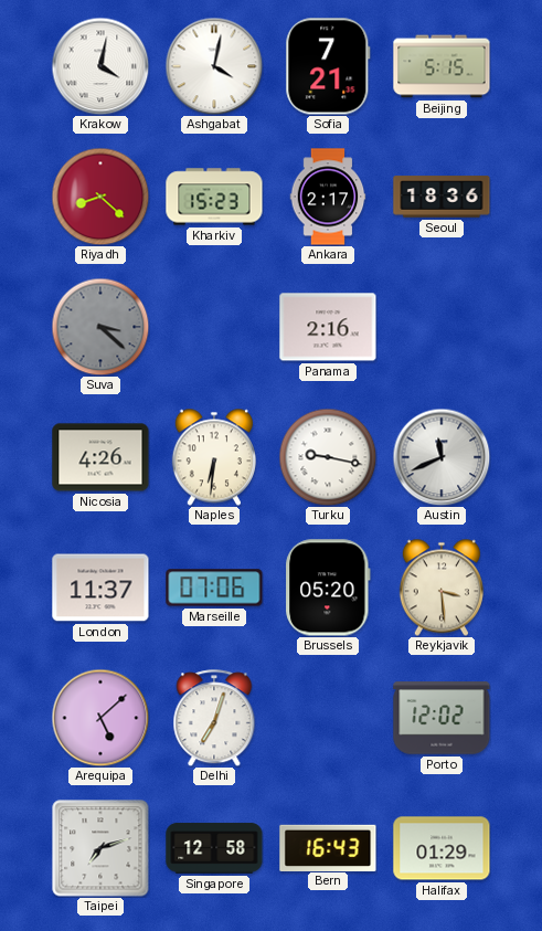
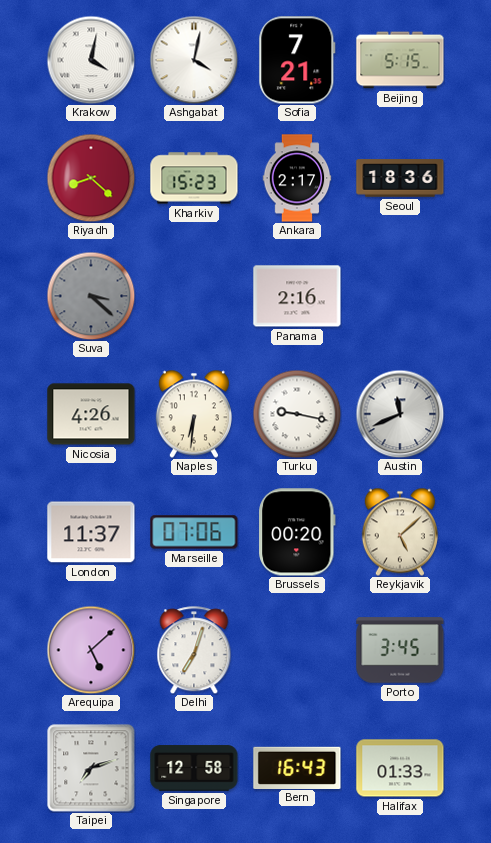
Brussels: 05:20 -> 00:20 (297, 532)
Reykjavik: 3:29 -> 5:08 (400, 532)
Porto: 12:02 -> 3:45 (400, 650)
Halifax: 01:29 -> 01:33 (400, 768)
